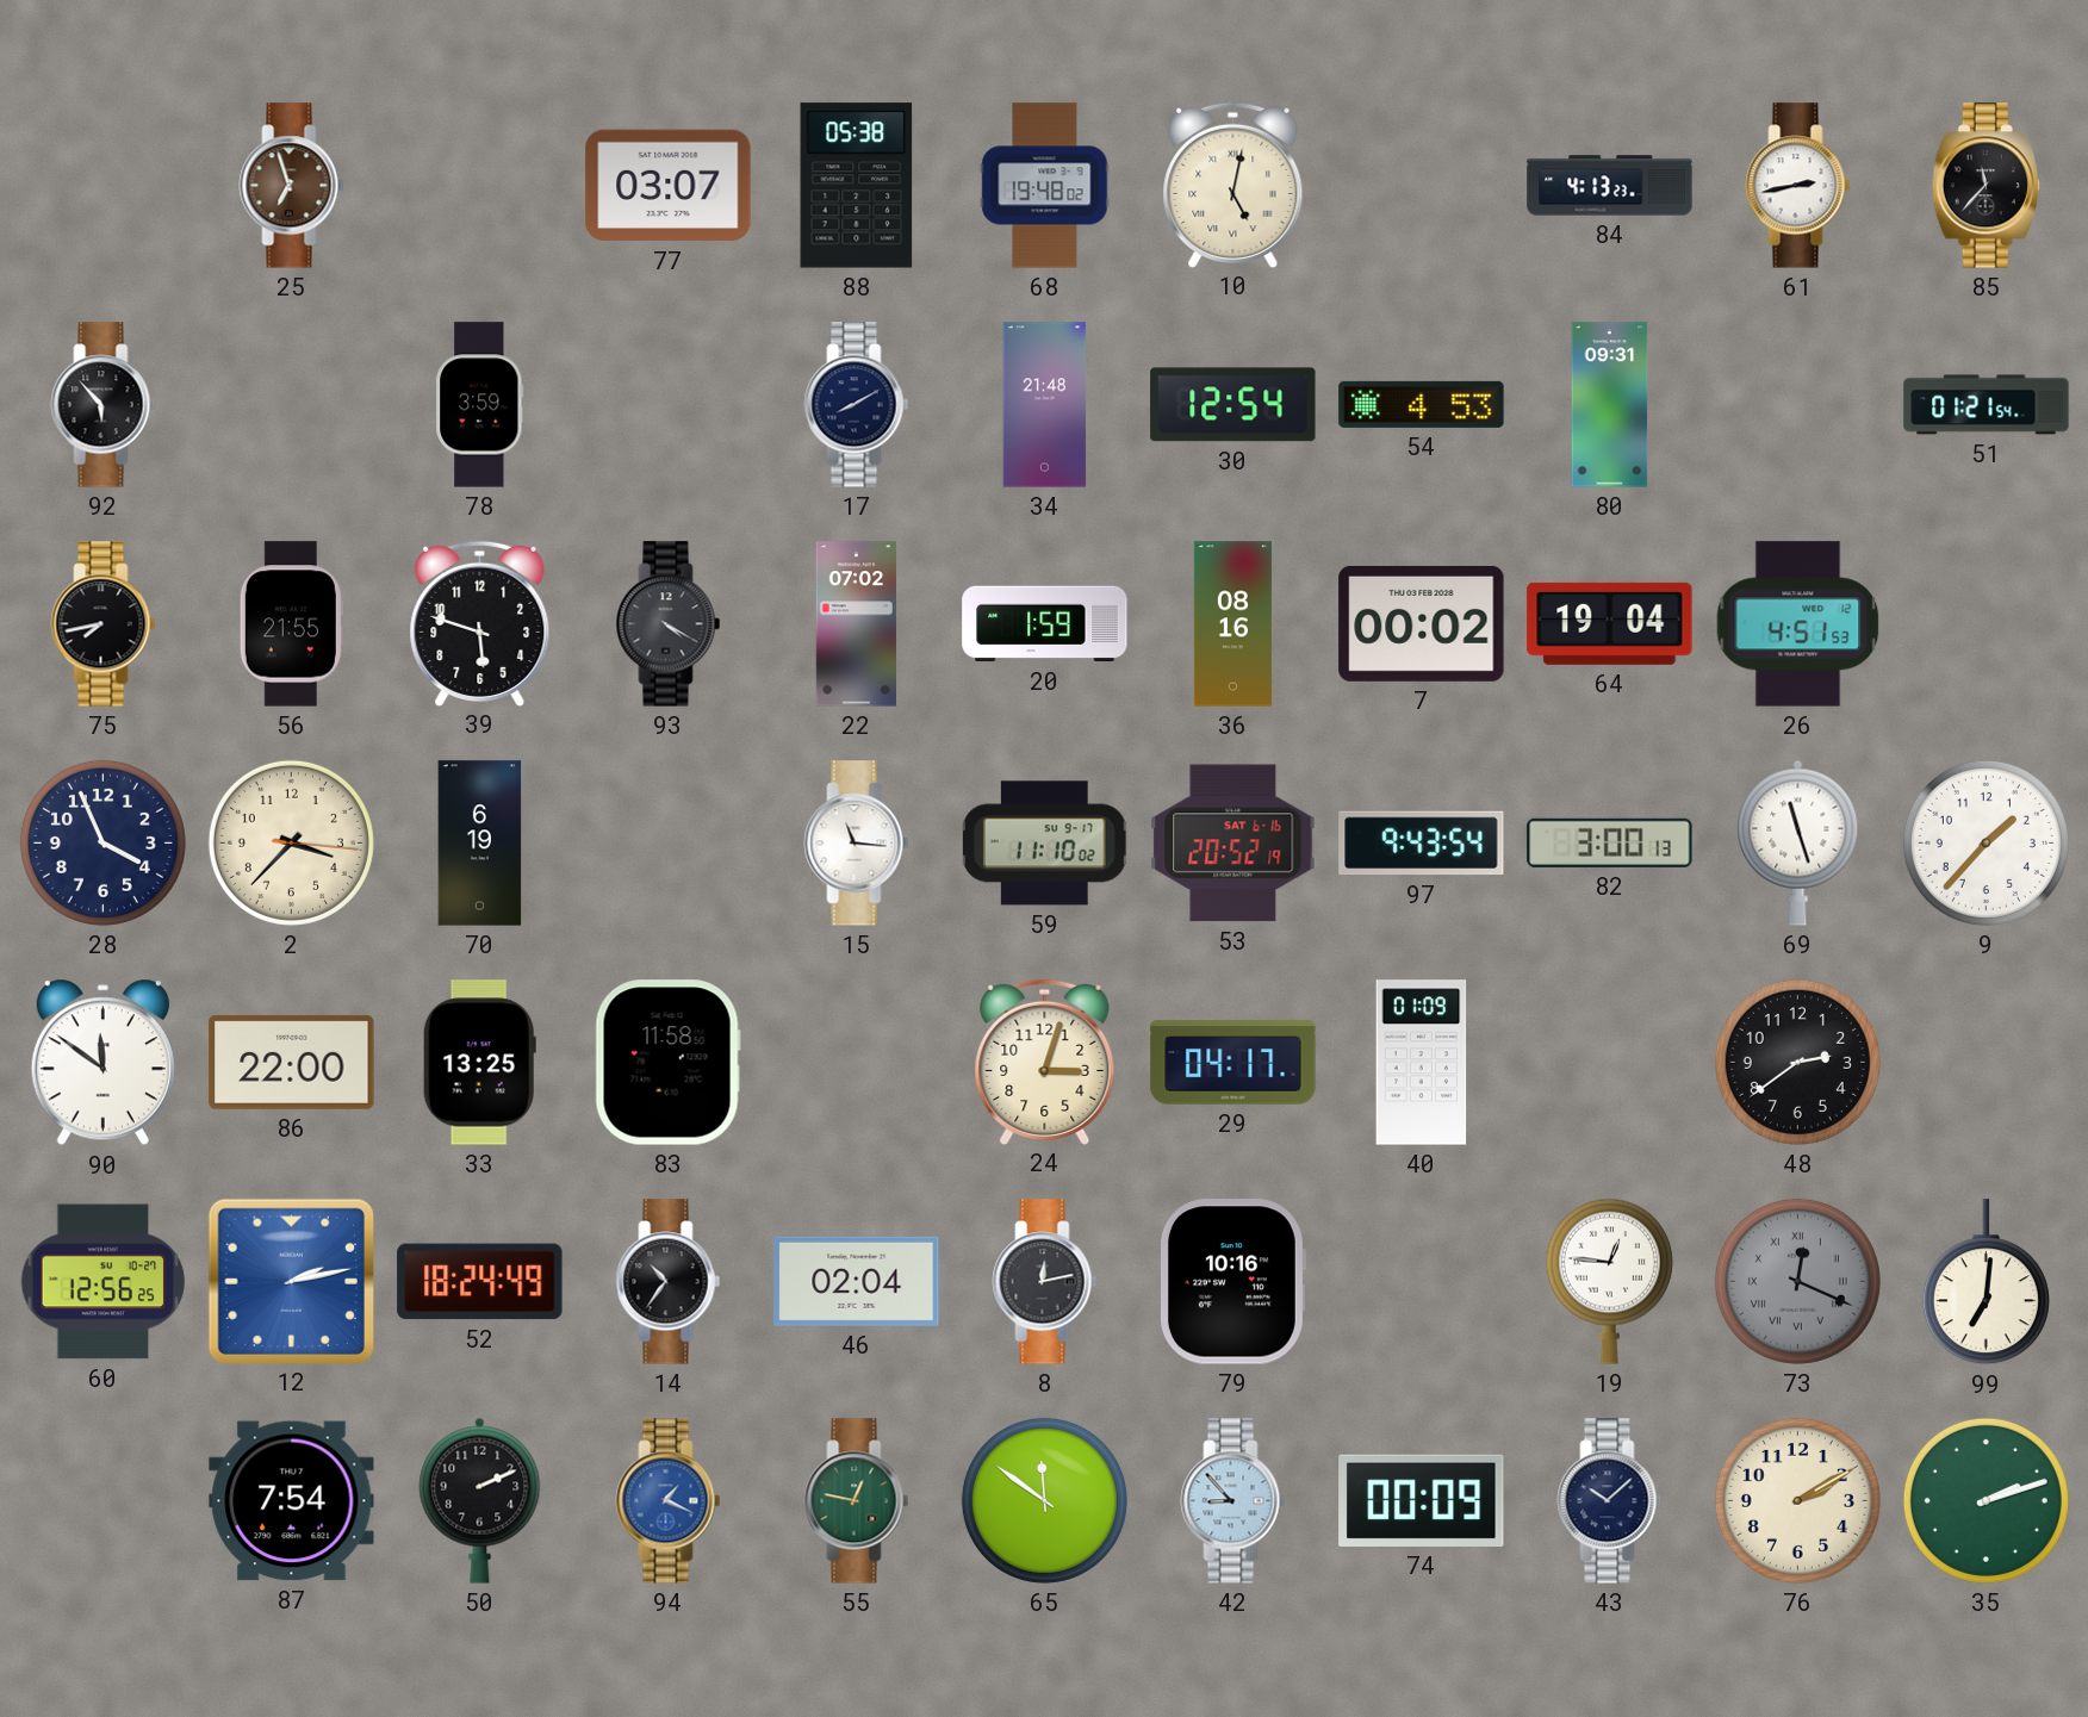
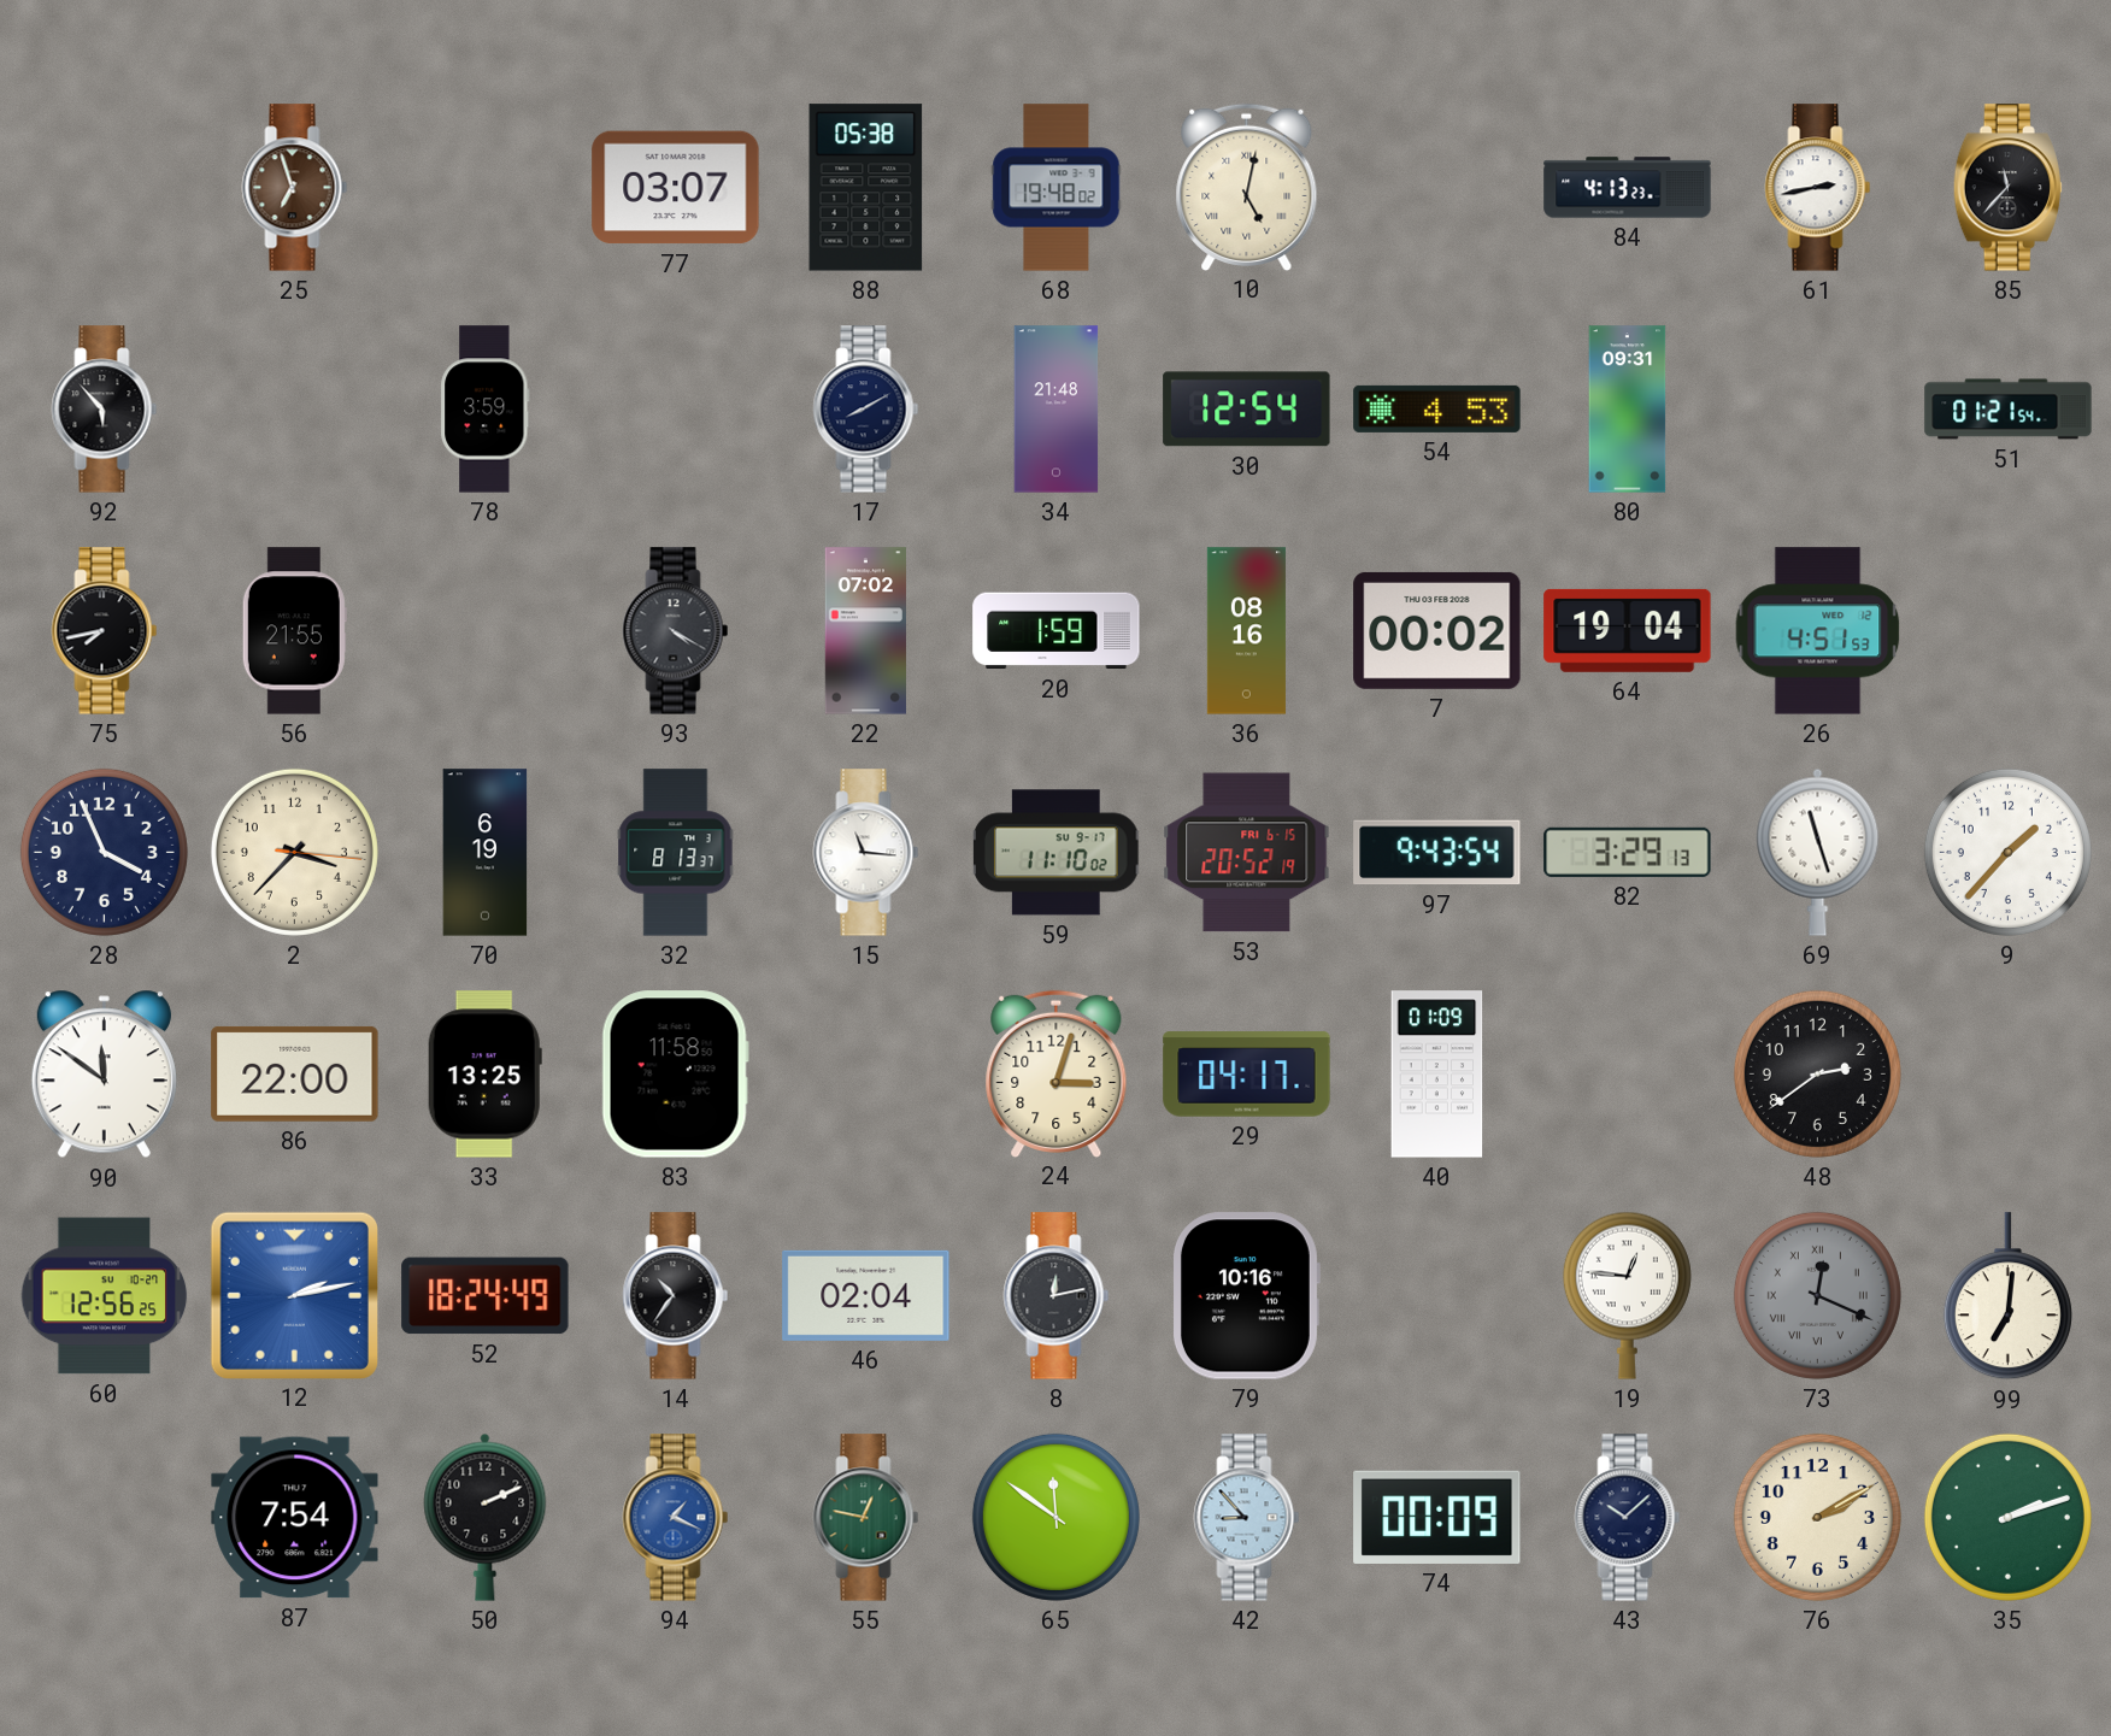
39: 5:48 -> none (480, 623)
32: none -> 8:13 (676, 853)
53 date: SAT 6-16 -> FRI 6-15 (1247, 853)
82: 3:00 -> 3:29 (1628, 852)
